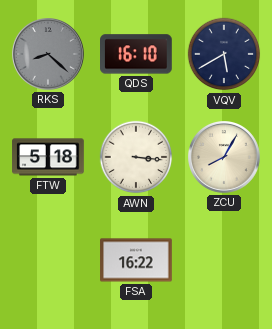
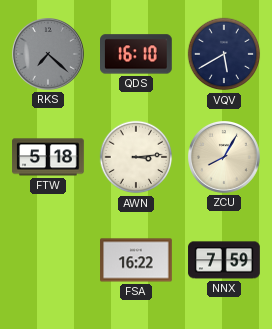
RKS: 8:22 -> 7:22 (49, 55)
AWN: 3:16 -> 3:14 (136, 157)
NNX: none -> 7:59 (224, 260)
